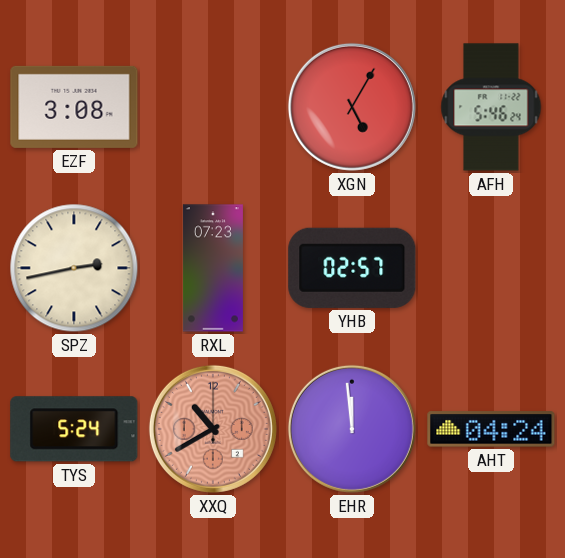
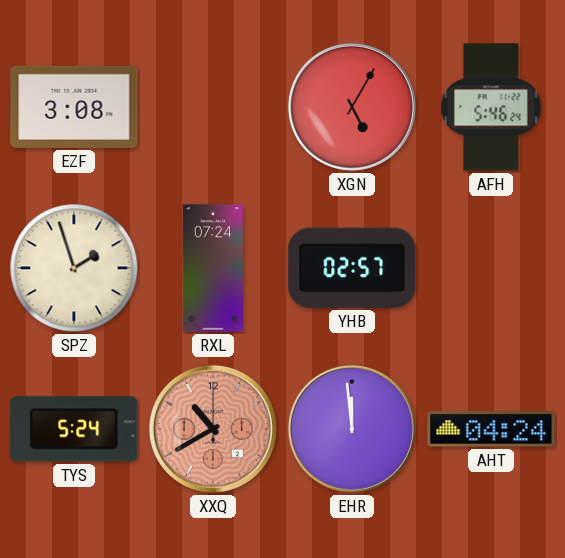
SPZ: 2:43 -> 1:57 (74, 268)
RXL: 07:23 -> 07:24 (213, 268)
